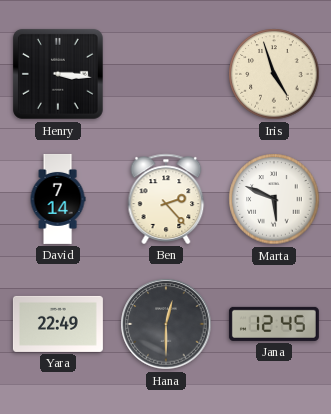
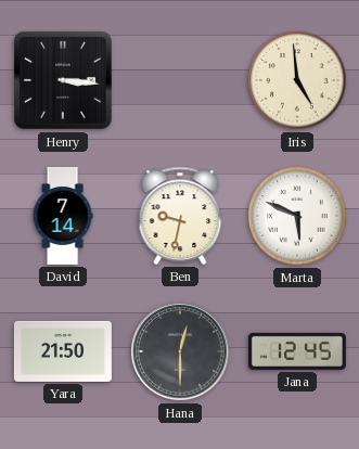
Iris: 4:57 -> 4:59 (297, 80)
Ben: 2:23 -> 9:32 (180, 216)
Yara: 22:49 -> 21:50 (63, 351)
